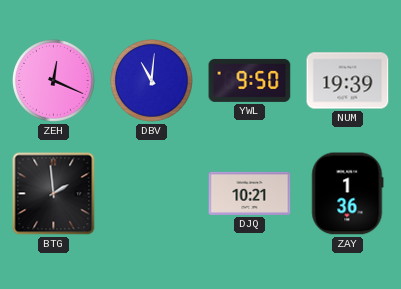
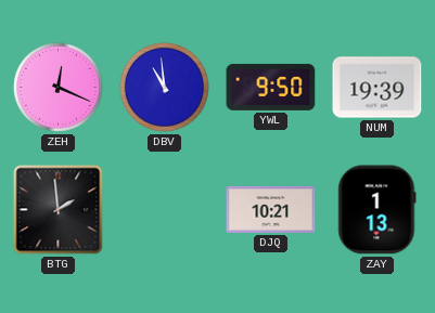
DBV: 11:01 -> 10:59 (165, 88)
ZAY: 1:36 -> 1:13 (378, 210)
